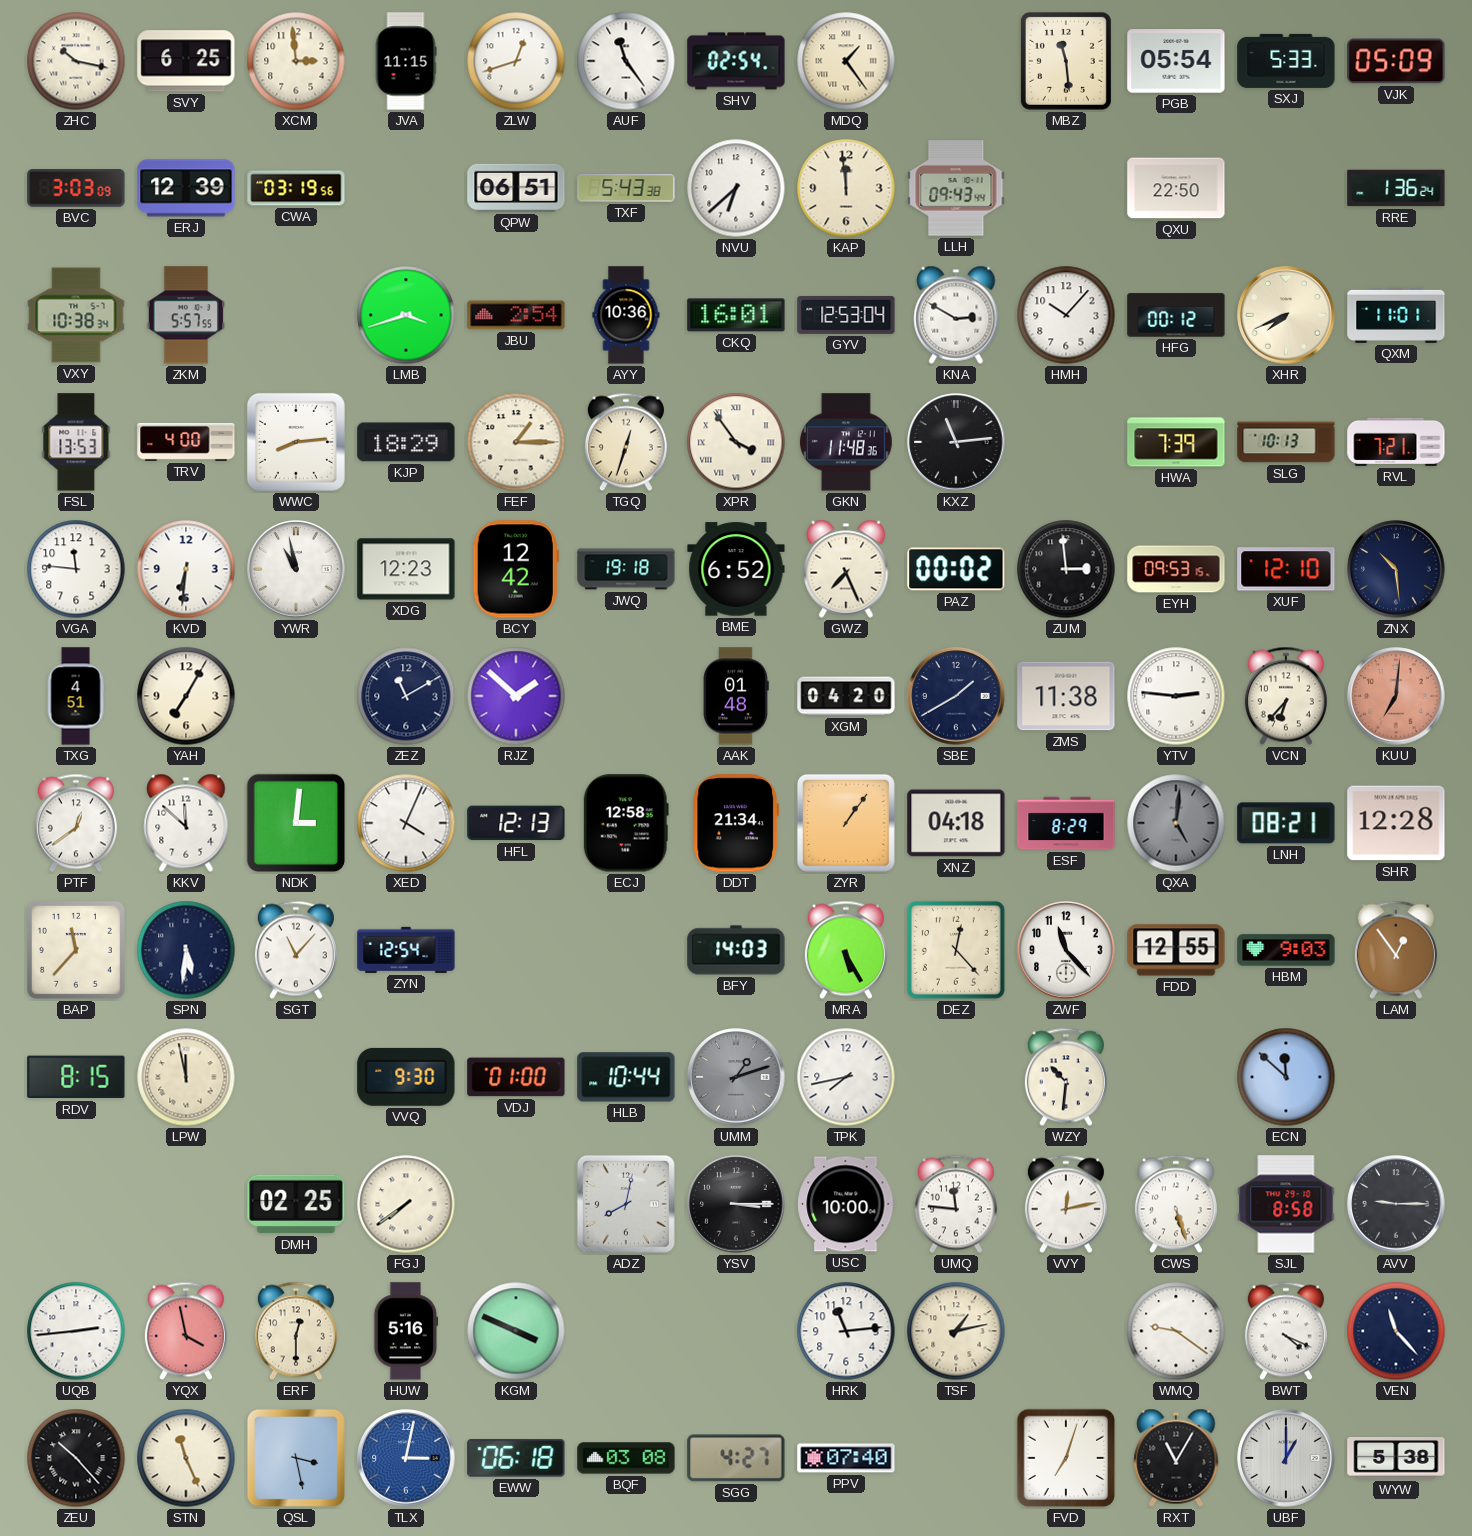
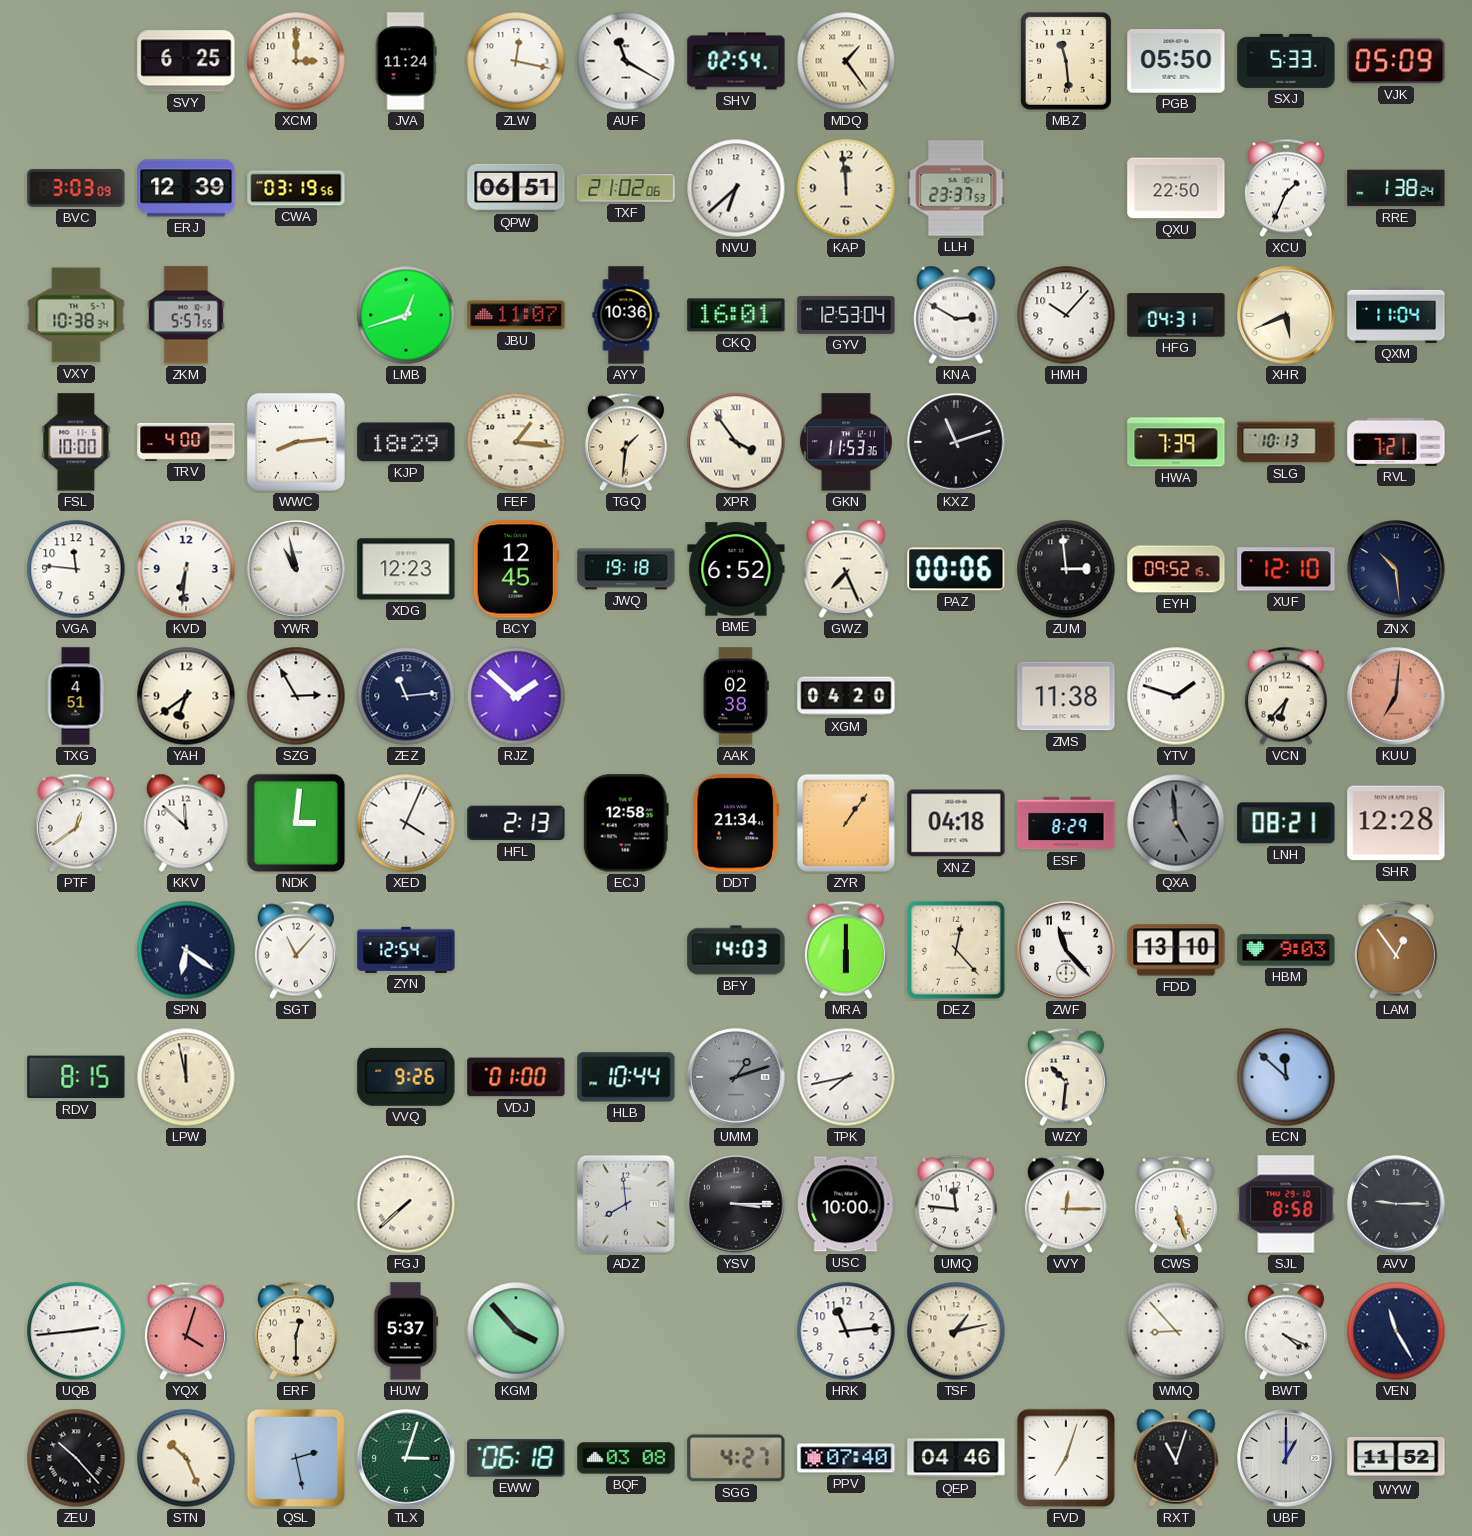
ZHC: 10:17 -> none (76, 61)
XCM: 2:59 -> 3:00 (296, 61)
JVA: 11:15 -> 11:24 (406, 61)
ZLW: 12:42 -> 12:17 (516, 61)
AUF: 11:24 -> 11:20 (626, 61)
PGB: 05:54 -> 05:50 (1176, 61)
TXF: 5:43 -> 21:02 (626, 188)
LLH: 09:43 -> 23:37 (956, 188)
XCU: none -> 1:34 (1286, 188)
RRE: 1:36 -> 1:38 (1396, 188)
LMB: 3:42 -> 12:42 (406, 315)
JBU: 2:54 -> 11:07 (516, 315)
HFG: 00:12 -> 04:31 (1176, 315)
XHR: 7:41 -> 5:41 (1286, 315)
QXM: 11:01 -> 11:04 (1396, 315)
FSL: 13:53 -> 10:00 (76, 442)
FEF: 1:15 -> 1:16 (516, 442)
TGQ: 12:33 -> 1:31 (626, 442)
GKN: 11:48 -> 11:53 (846, 442)
KXZ: 11:14 -> 11:12 (956, 442)
BCY: 12:42 -> 12:45 (516, 569)
PAZ: 00:02 -> 00:06 (956, 569)
EYH: 09:53 -> 09:52 (1176, 569)
YAH: 7:05 -> 6:39 (186, 696)
SZG: none -> 2:55 (296, 696)
ZEZ: 11:10 -> 11:14 (406, 696)
AAK: 01:48 -> 02:38 (736, 696)
SBE: 1:40 -> none (956, 696)
YTV: 2:46 -> 1:48 (1176, 696)
HFL: 12:13 -> 2:13 (516, 823)
QXA: 5:01 -> 4:59 (1176, 823)
BAP: 11:37 -> none (76, 950)
SPN: 5:31 -> 6:21 (186, 950)
MRA: 5:25 -> 6:00 (846, 950)
FDD: 12:55 -> 13:10 (1176, 950)
VVQ: 9:30 -> 9:26 (406, 1077)
DMH: 02:25 -> none (296, 1204)
FGJ: 7:39 -> 7:38 (406, 1204)
ADZ: 8:02 -> 7:59 (626, 1204)
VVY: 12:13 -> 12:15 (1066, 1204)
YQX: 3:58 -> 4:03 (186, 1331)
HUW: 5:16 -> 5:37 (406, 1331)
KGM: 3:49 -> 3:53 (516, 1331)
WMQ: 9:21 -> 8:53 (1176, 1331)
VEN: 11:23 -> 11:25 (1396, 1331)
STN: 11:26 -> 10:26 (186, 1458)
QSL: 3:28 -> 2:28 (296, 1458)
TLX: 3:02 -> 3:03 (406, 1458)
TLX dial: blue -> green (406, 1458)
QEP: none -> 04:46 (956, 1458)
RXT: 11:05 -> 11:03 (1176, 1458)
WYW: 5:38 -> 11:52 (1396, 1459)
